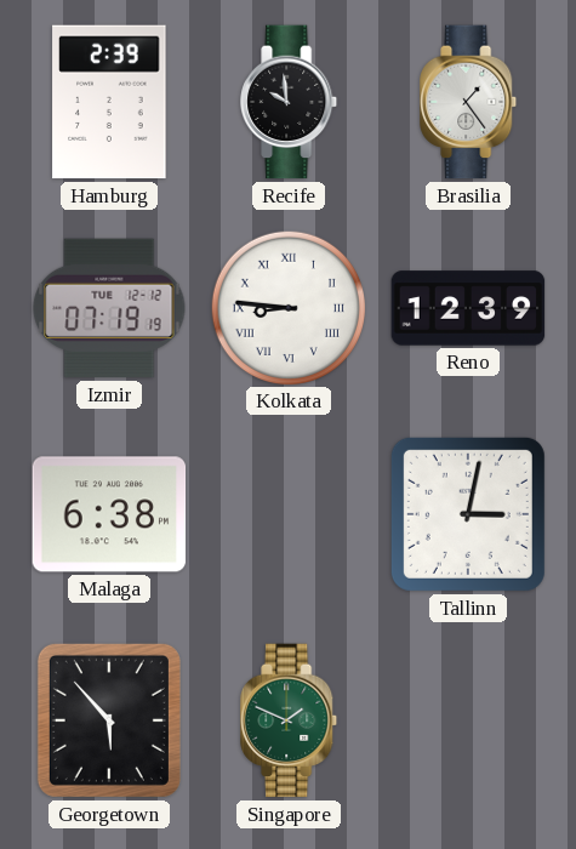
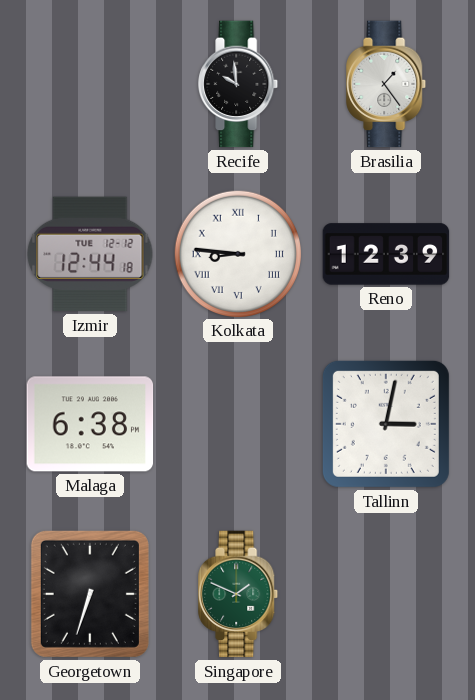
Hamburg: 2:39 -> none (109, 102)
Izmir: 07:19 -> 12:44 (90, 254)
Georgetown: 5:53 -> 6:33 (90, 594)
